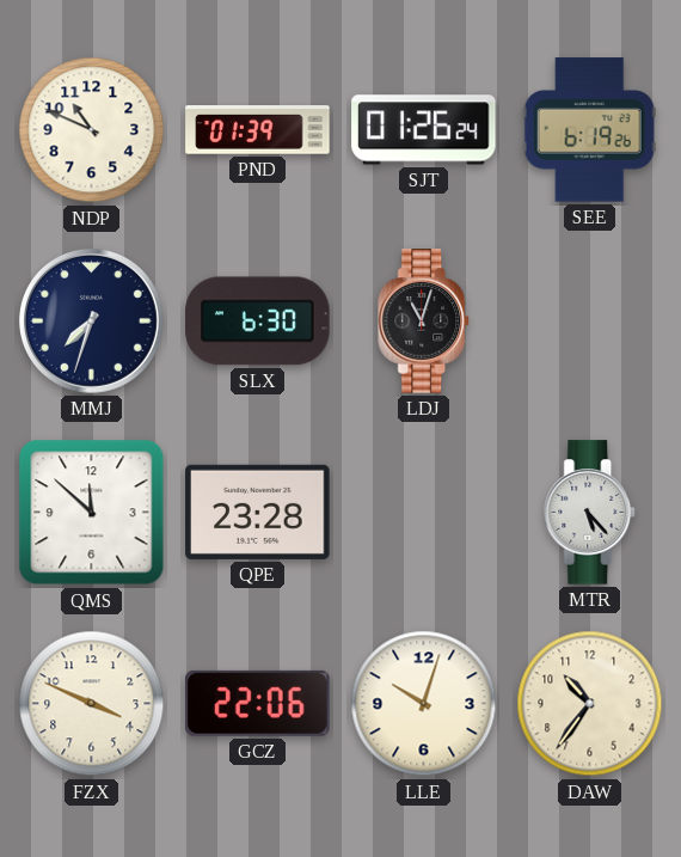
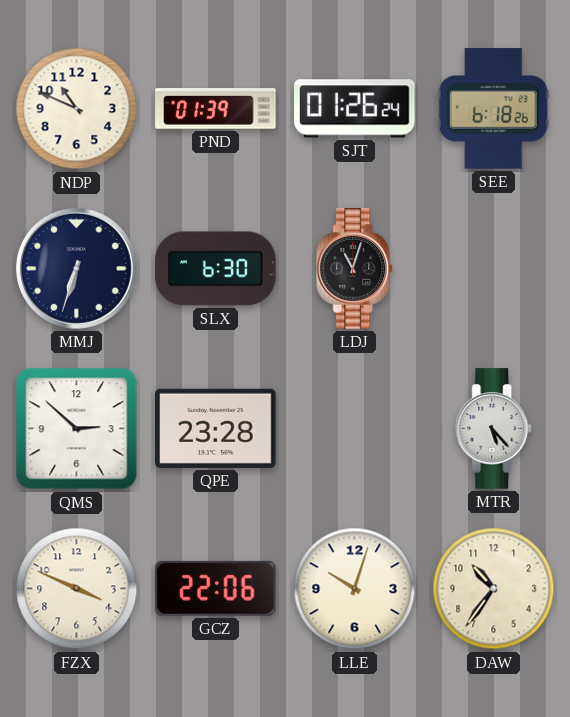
SEE: 6:19 -> 6:18 (493, 109)
MMJ: 7:33 -> 6:33 (76, 268)
QMS: 11:52 -> 2:52 (77, 429)
